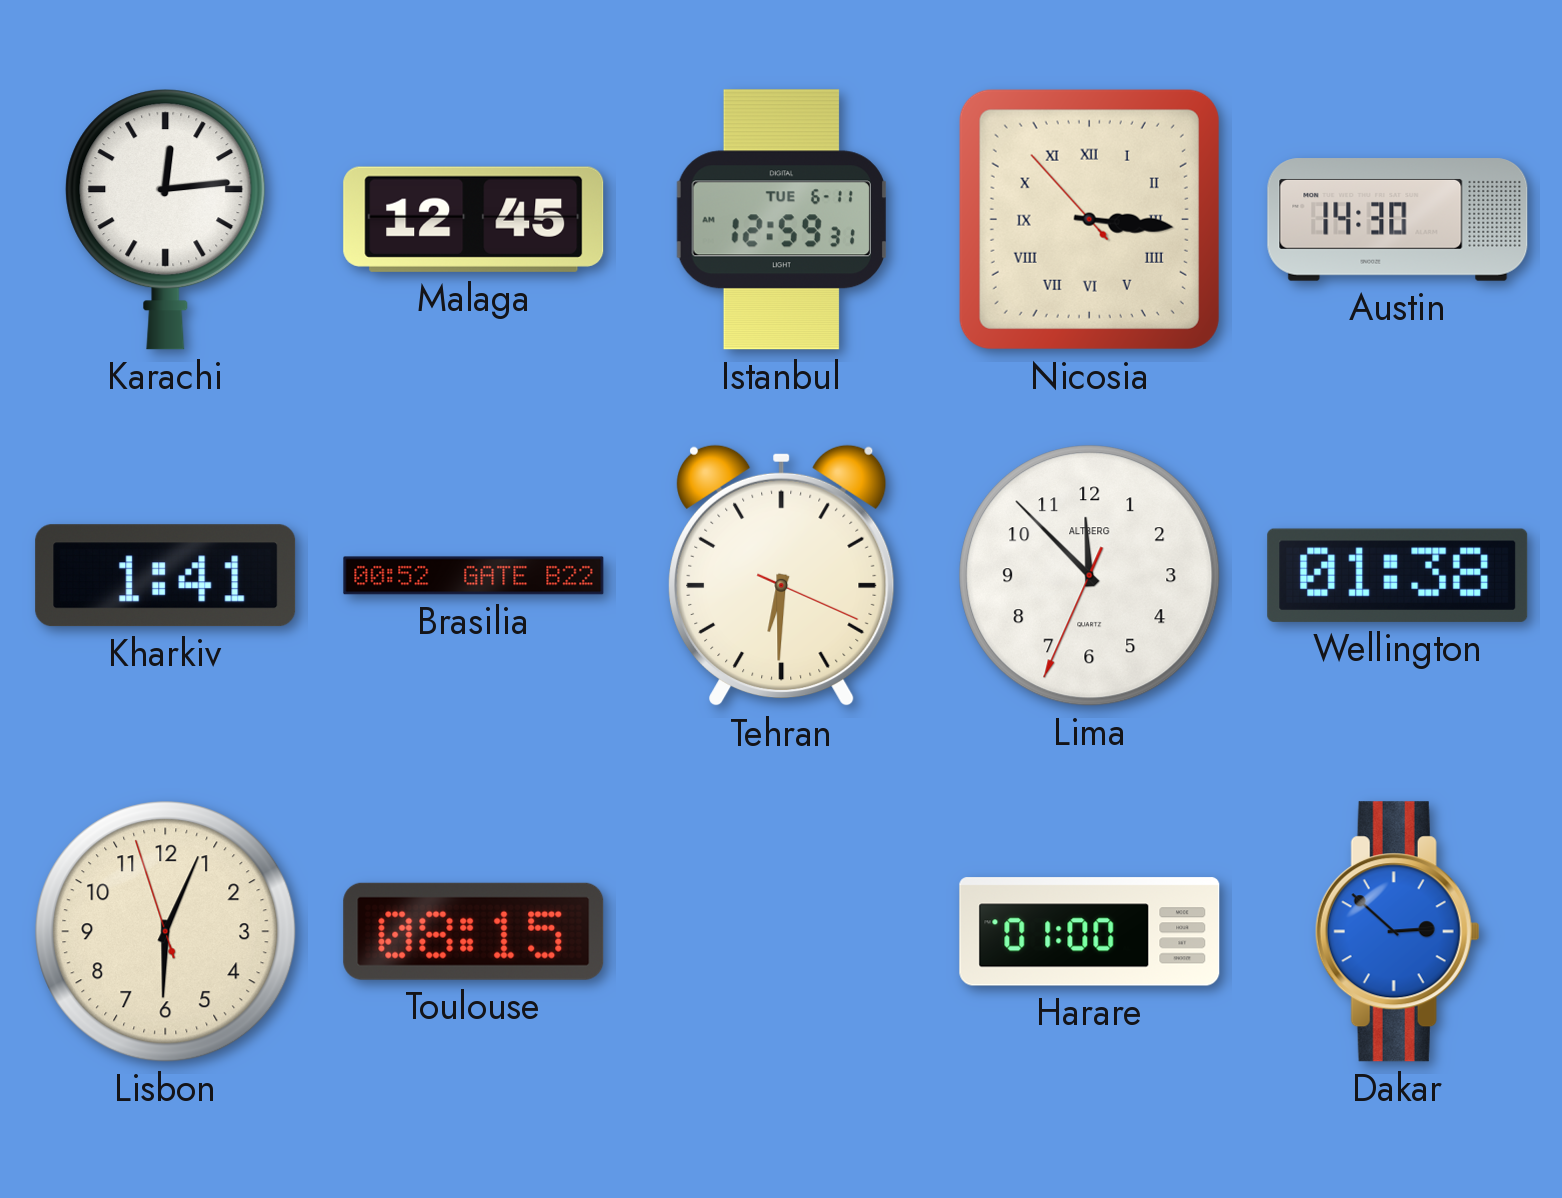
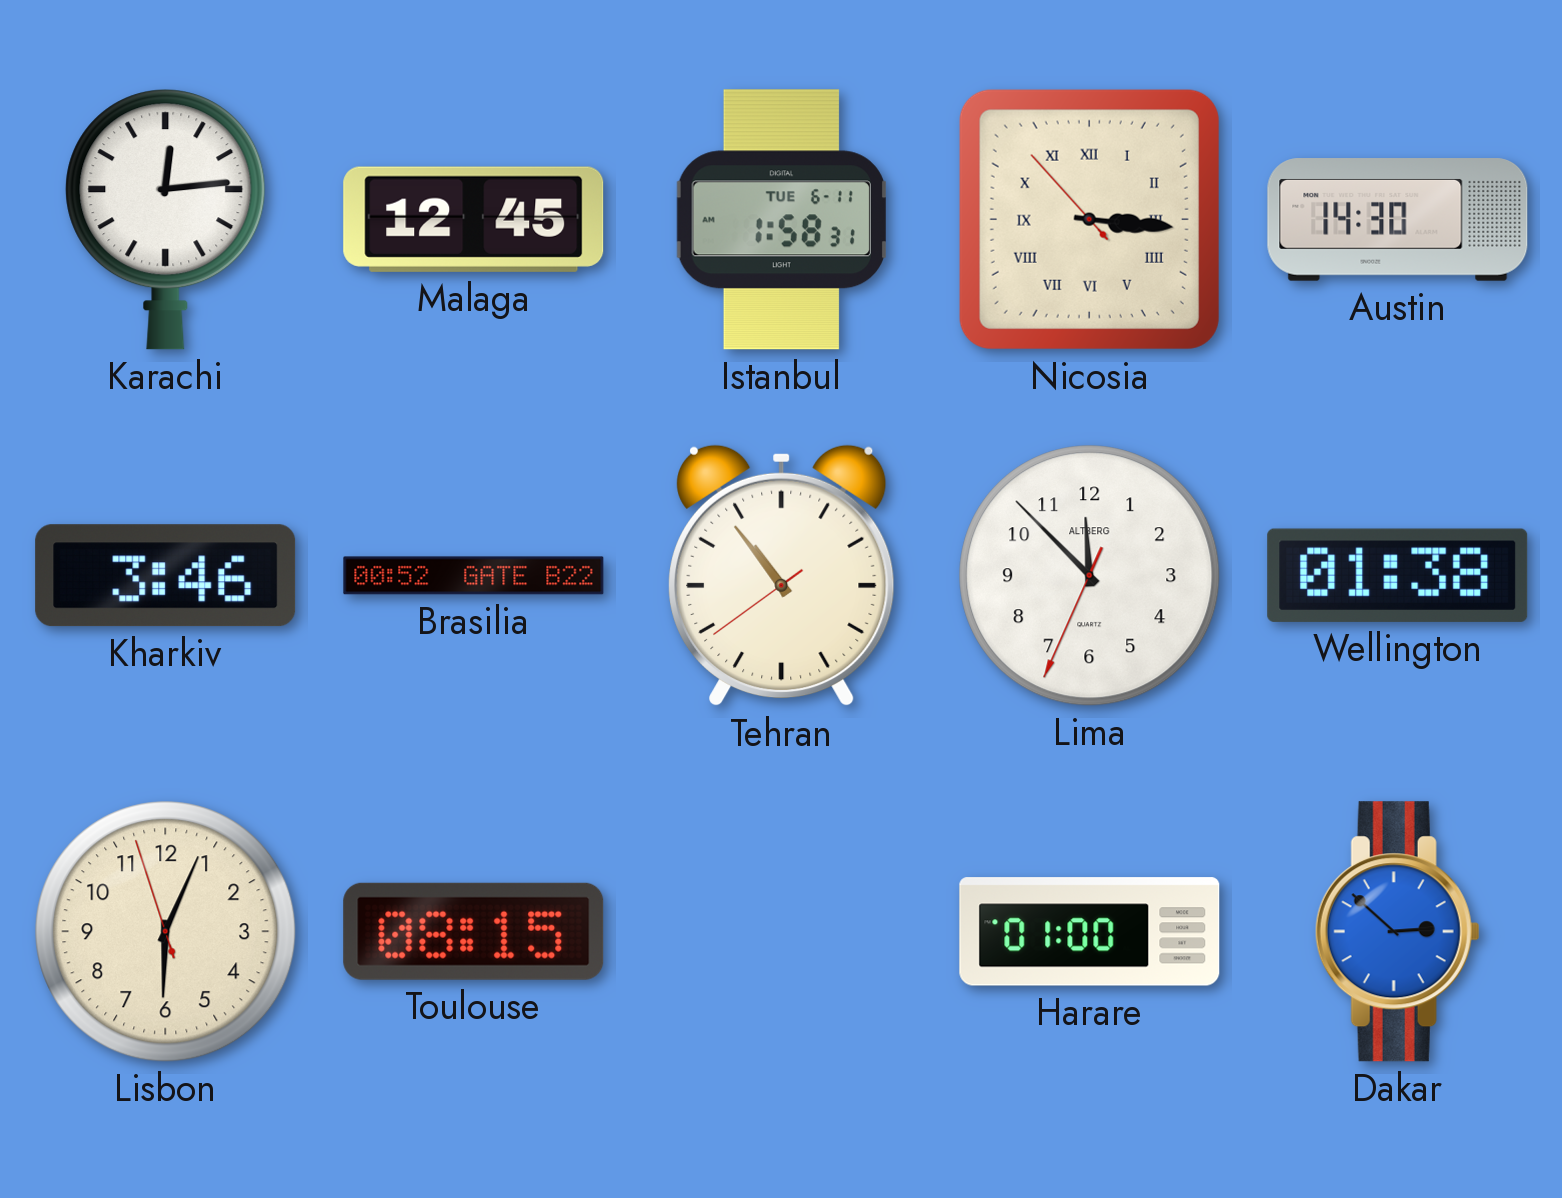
Istanbul: 12:59 -> 1:58 (781, 220)
Kharkiv: 1:41 -> 3:46 (166, 576)
Tehran: 6:30 -> 10:53 (782, 576)
